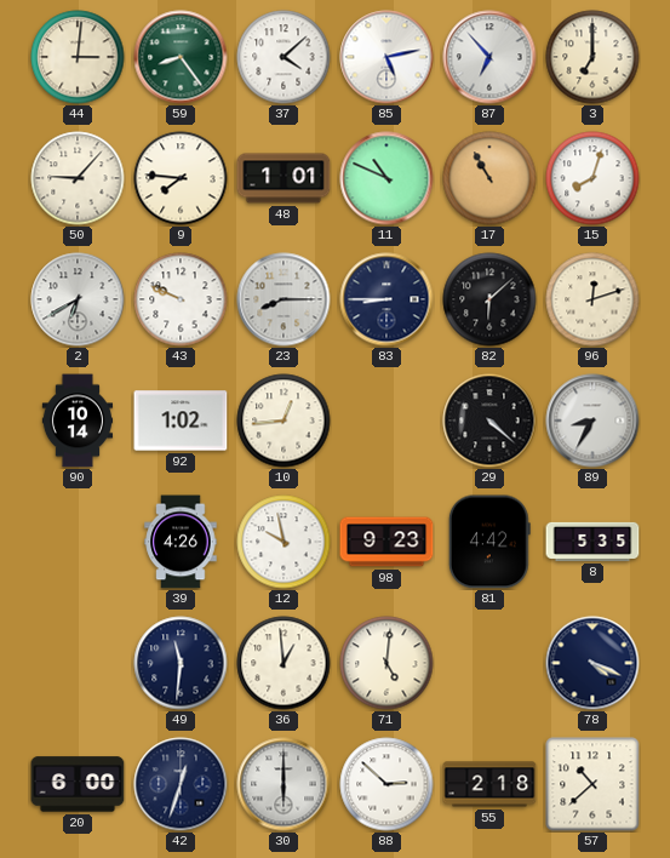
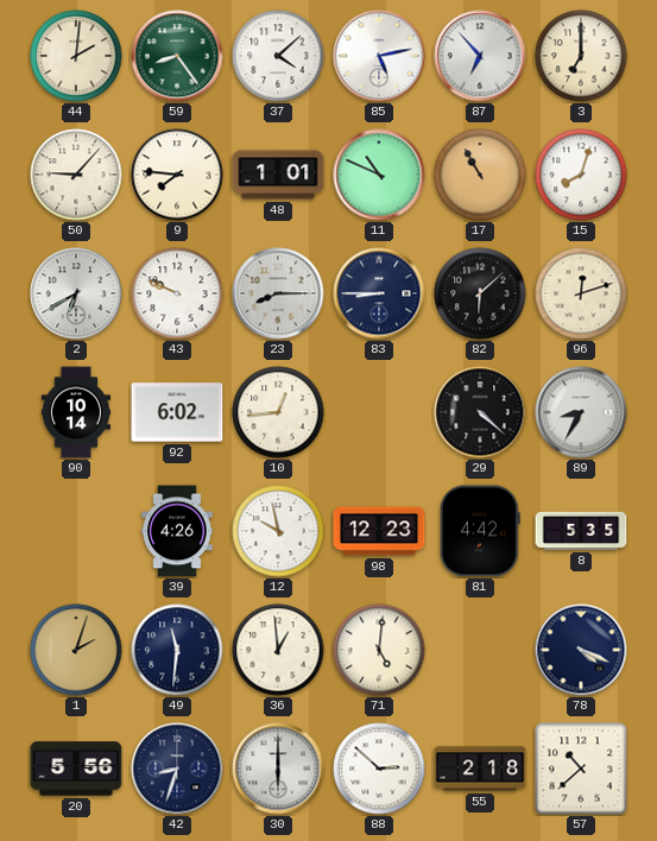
44: 3:01 -> 2:01 (76, 56)
92: 1:02 -> 6:02 (177, 412)
98: 9:23 -> 12:23 (379, 531)
1: none -> 2:03 (76, 650)
20: 6:00 -> 5:56 (76, 769)
42: 12:33 -> 8:33 (177, 769)
